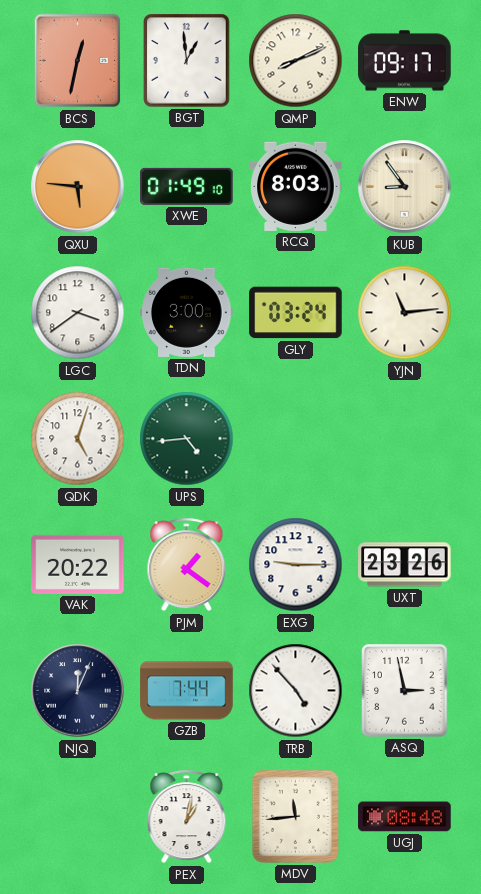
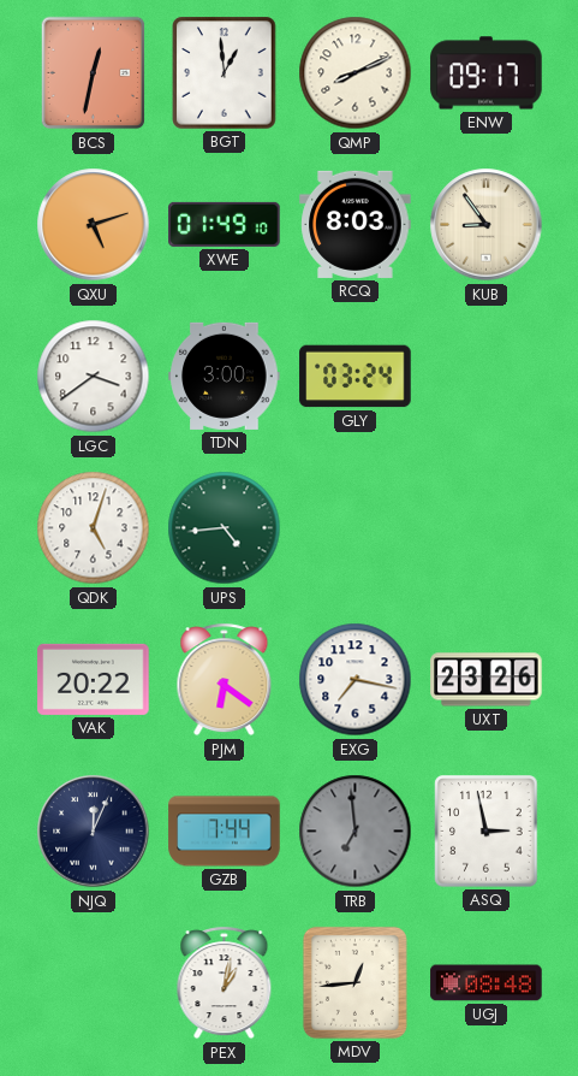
QXU: 5:46 -> 5:12 (94, 225)
YJN: 11:14 -> none (405, 313)
PJM: 1:21 -> 6:21 (225, 680)
EXG: 9:15 -> 7:17 (356, 680)
TRB: 4:53 -> 6:59 (356, 832)
TRB dial: white -> grey (356, 832)
MDV: 11:44 -> 12:44 (354, 982)
